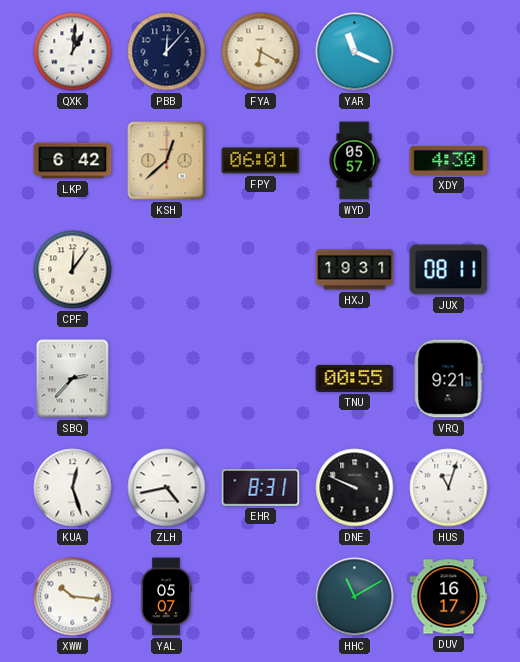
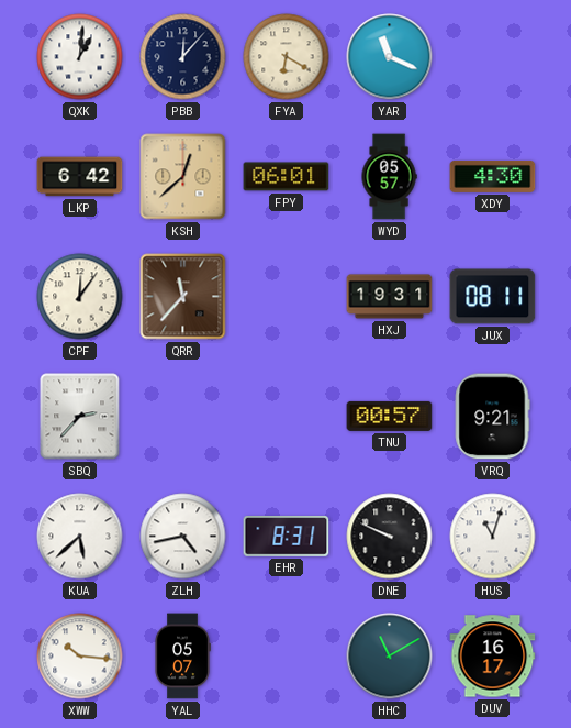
QRR: none -> 11:37 (183, 297)
TNU: 00:55 -> 00:57 (390, 416)
KUA: 12:27 -> 5:38 (80, 537)
